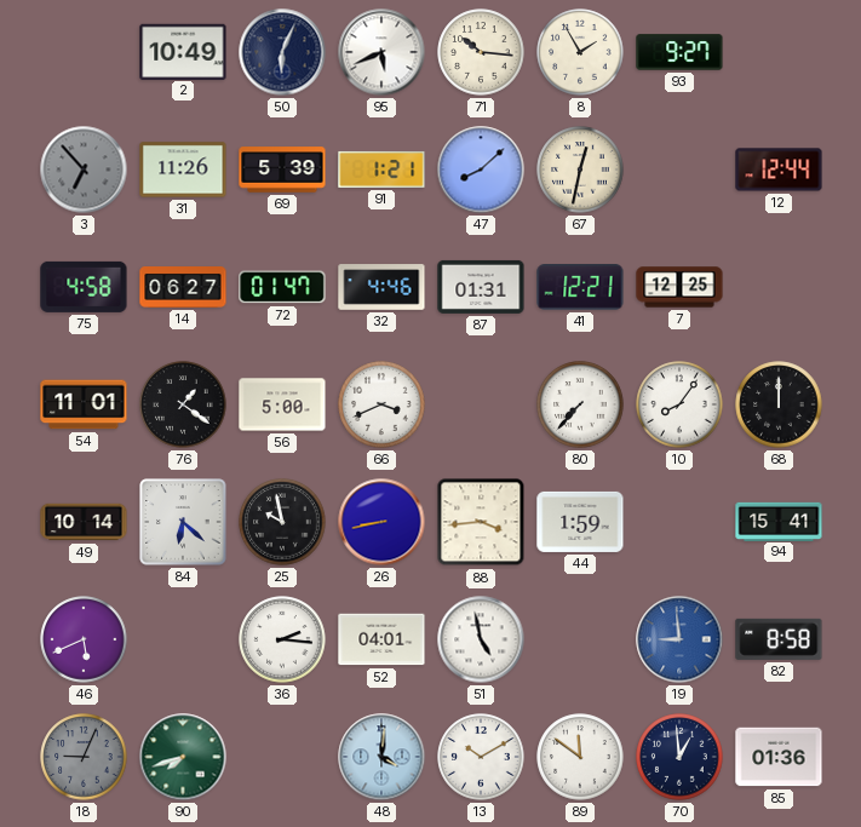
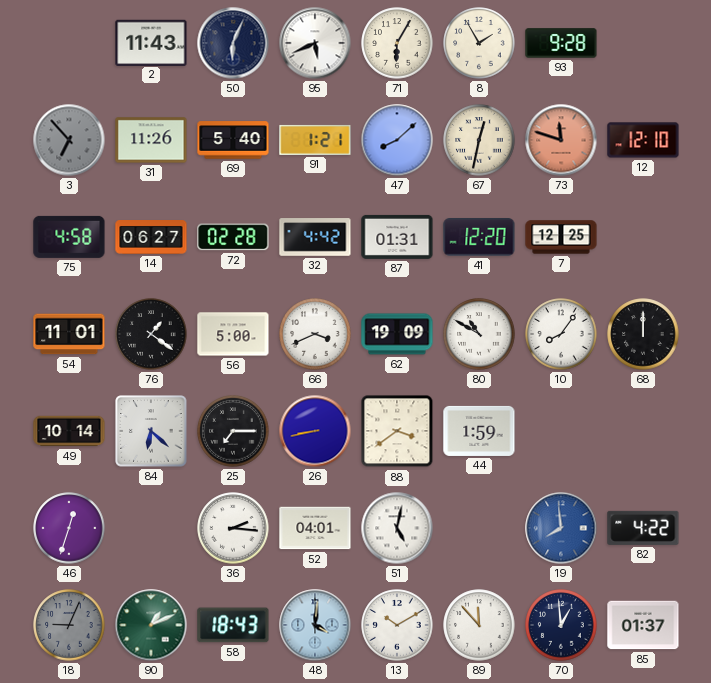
2: 10:49 -> 11:43 (151, 42)
71: 10:16 -> 6:05 (397, 43)
93: 9:27 -> 9:28 (561, 43)
69: 5:39 -> 5:40 (233, 140)
73: none -> 11:48 (561, 140)
12: 12:44 -> 12:10 (643, 140)
72: 01:47 -> 02:28 (233, 237)
32: 4:46 -> 4:42 (315, 237)
41: 12:21 -> 12:20 (479, 237)
62: none -> 19:09 (397, 334)
80: 7:37 -> 10:50 (479, 334)
25: 9:58 -> 7:15 (233, 431)
88: 3:44 -> 3:39 (397, 431)
94: 15:41 -> none (779, 521)
46: 5:41 -> 12:33 (69, 528)
51: 4:58 -> 5:02 (397, 528)
19: 8:59 -> 7:59 (561, 528)
82: 8:58 -> 4:22 (643, 528)
90: 7:42 -> 1:11 (151, 625)
58: none -> 18:43 (233, 625)
89: 11:51 -> 11:53 (479, 625)
85: 01:36 -> 01:37 (643, 625)
